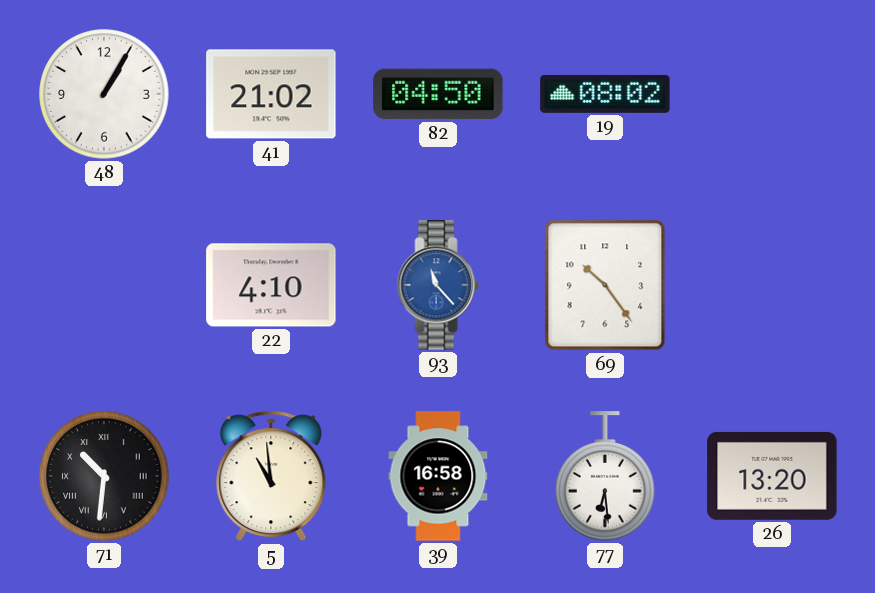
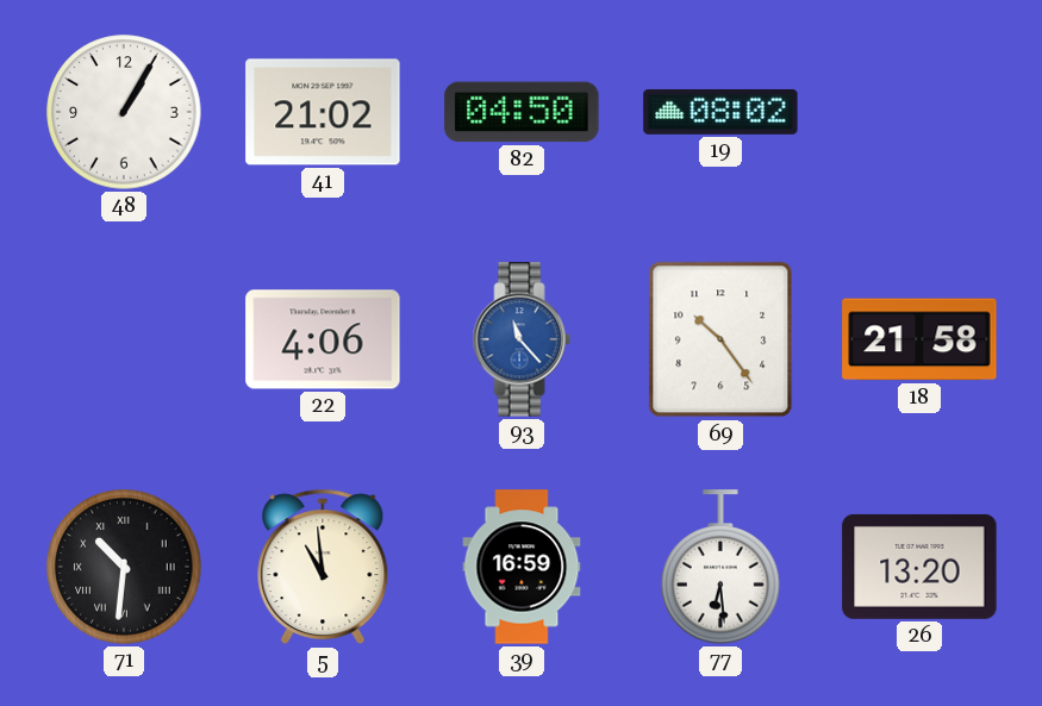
22: 4:10 -> 4:06 (323, 339)
18: none -> 21:58 (919, 339)
39: 16:58 -> 16:59 (522, 567)
